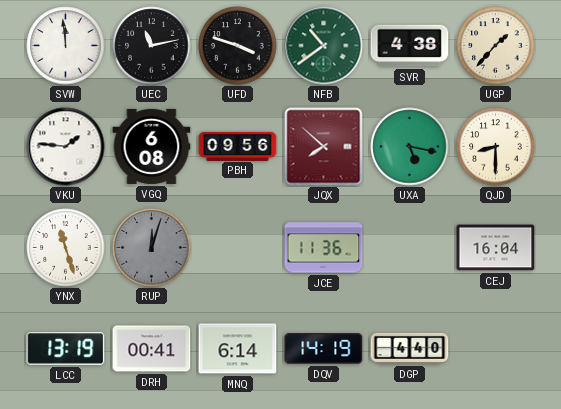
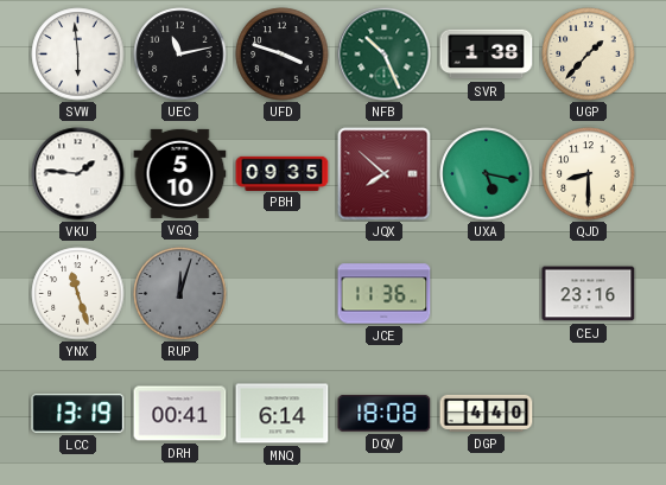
SVW: 11:59 -> 5:59 (78, 55)
NFB: 10:39 -> 10:26 (385, 55)
SVR: 4:38 -> 1:38 (487, 55)
VGQ: 6:08 -> 5:10 (180, 173)
PBH: 09:56 -> 09:35 (283, 173)
CEJ: 16:04 -> 23:16 (589, 294)
DQV: 14:19 -> 18:08 (385, 414)
